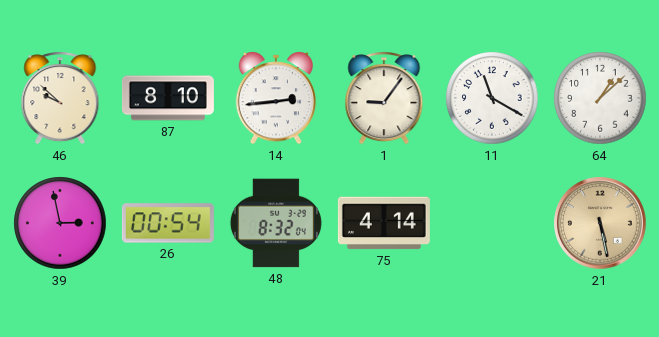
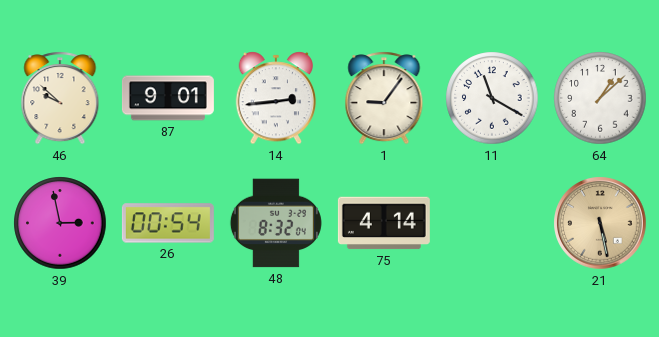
87: 8:10 -> 9:01 (168, 98)
